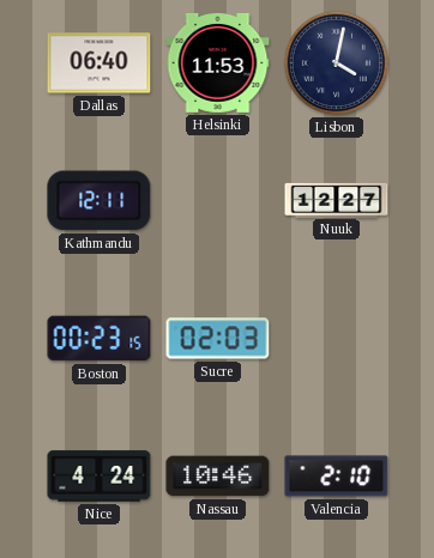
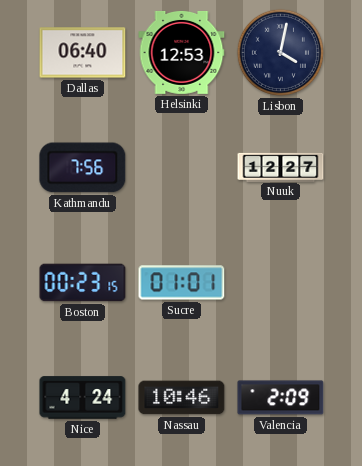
Helsinki: 11:53 -> 12:53 (182, 52)
Kathmandu: 12:11 -> 7:56 (83, 168)
Sucre: 02:03 -> 01:01 (182, 283)
Valencia: 2:10 -> 2:09 (281, 398)
